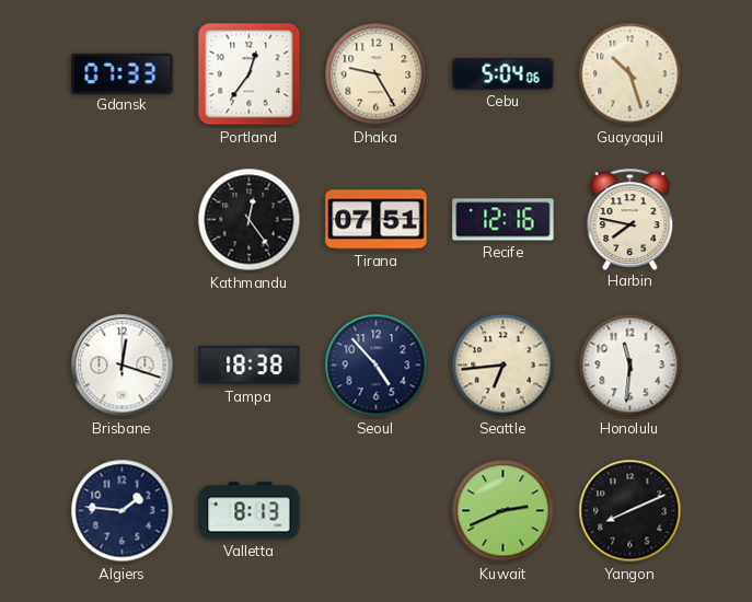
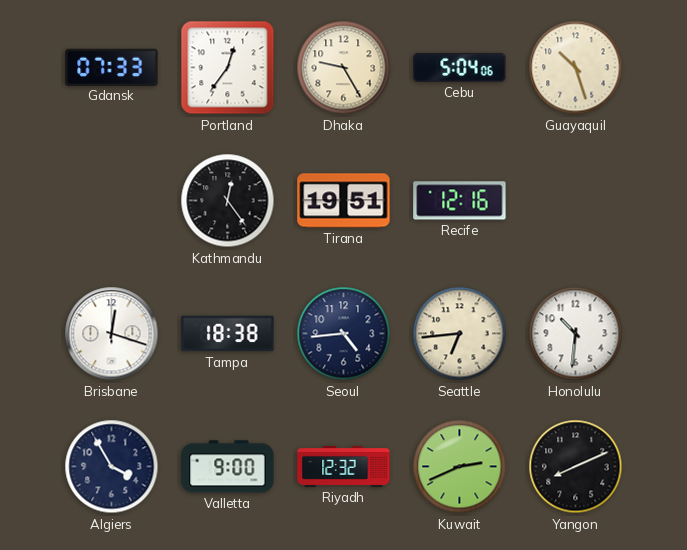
Tirana: 07:51 -> 19:51 (344, 201)
Harbin: 7:47 -> none (630, 219)
Seoul: 4:53 -> 4:44 (344, 334)
Honolulu: 11:31 -> 10:31 (576, 334)
Algiers: 1:46 -> 3:55 (112, 467)
Valletta: 8:13 -> 9:00 (228, 467)
Riyadh: none -> 12:32 (344, 466)
